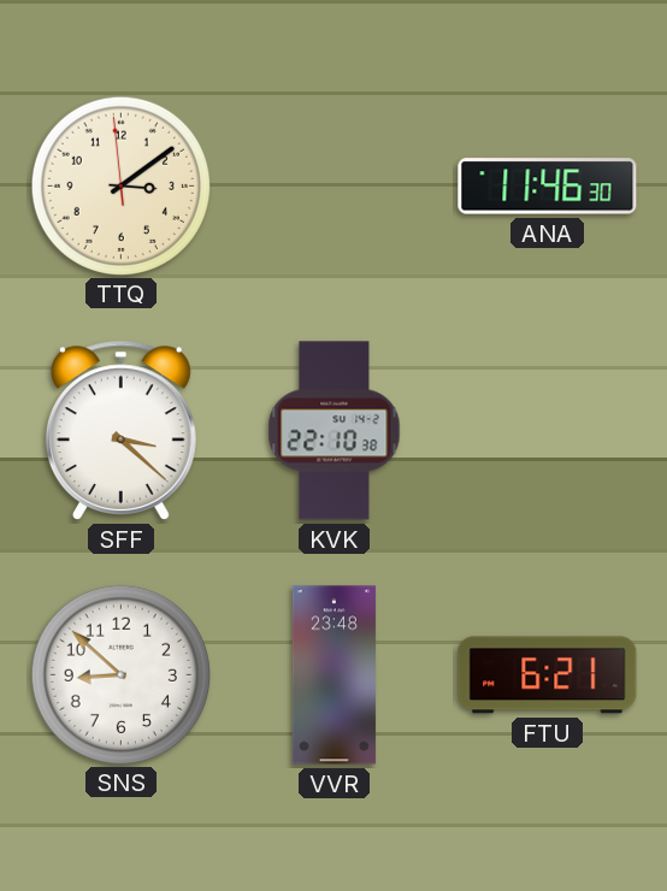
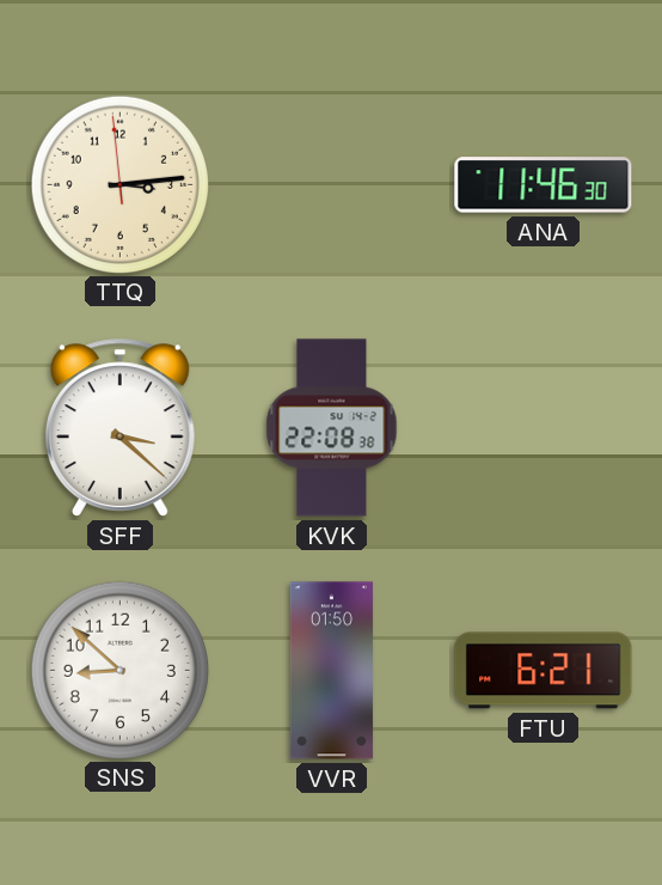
TTQ: 3:08 -> 3:13 (119, 184)
KVK: 22:10 -> 22:08 (332, 428)
VVR: 23:48 -> 01:50 (331, 671)
